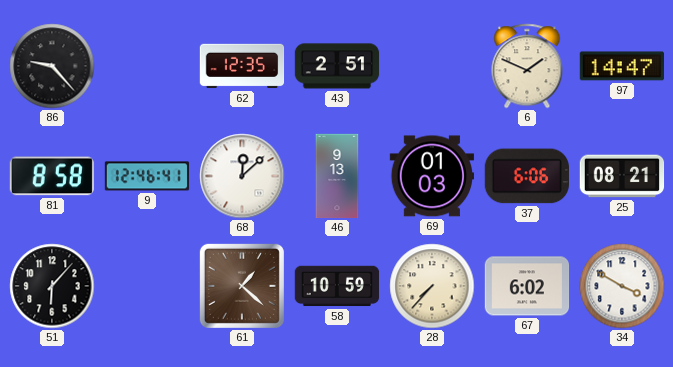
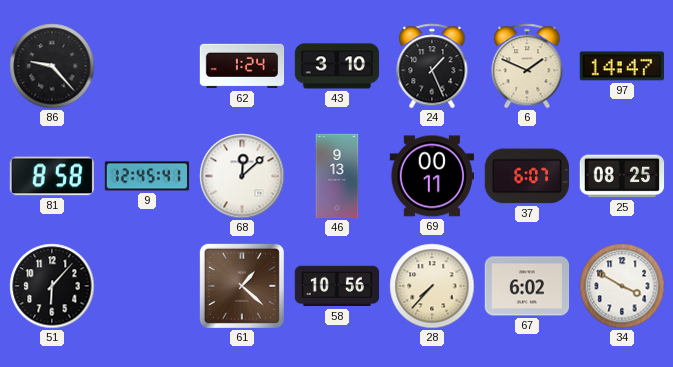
62: 12:35 -> 1:24 (242, 66)
43: 2:51 -> 3:10 (337, 66)
24: none -> 1:26 (432, 66)
9: 12:46 -> 12:45 (147, 176)
69: 01:03 -> 00:11 (431, 176)
37: 6:06 -> 6:07 (527, 176)
25: 08:21 -> 08:25 (622, 176)
58: 10:59 -> 10:56 (337, 286)
